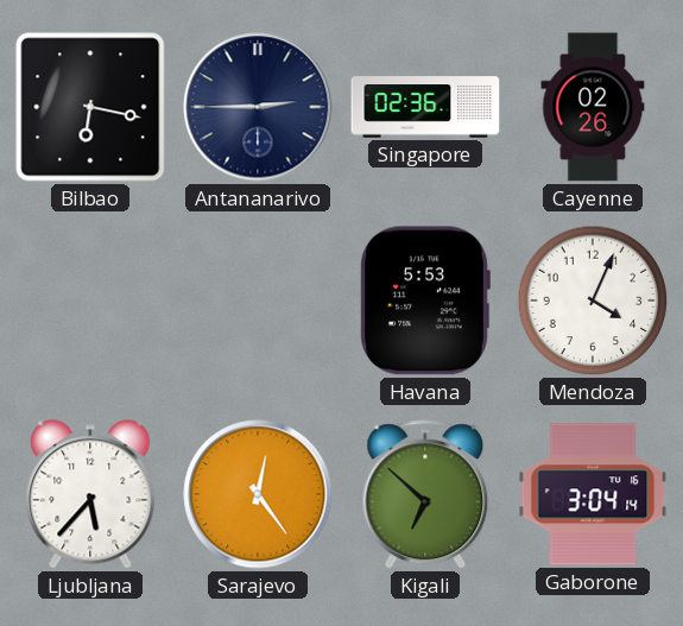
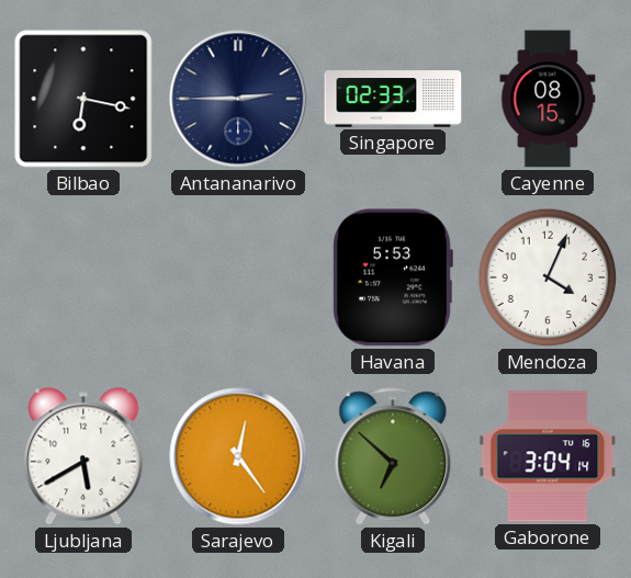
Singapore: 02:36 -> 02:33 (393, 99)
Cayenne: 02:26 -> 08:15 (548, 99)
Ljubljana: 5:37 -> 5:40 (83, 456)
